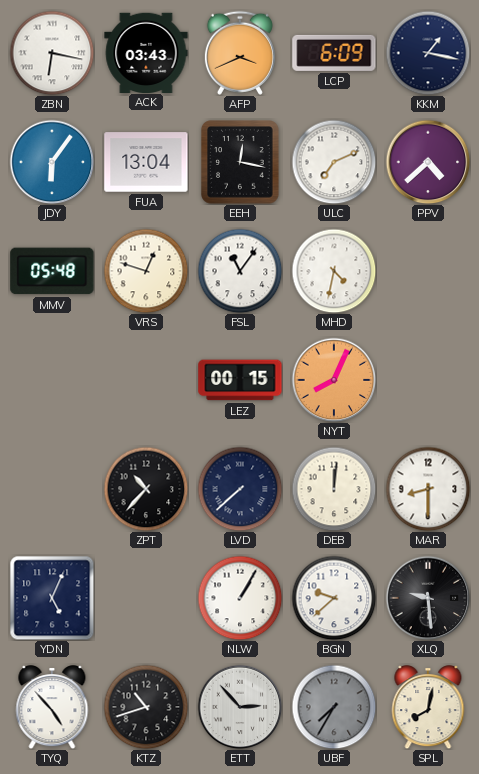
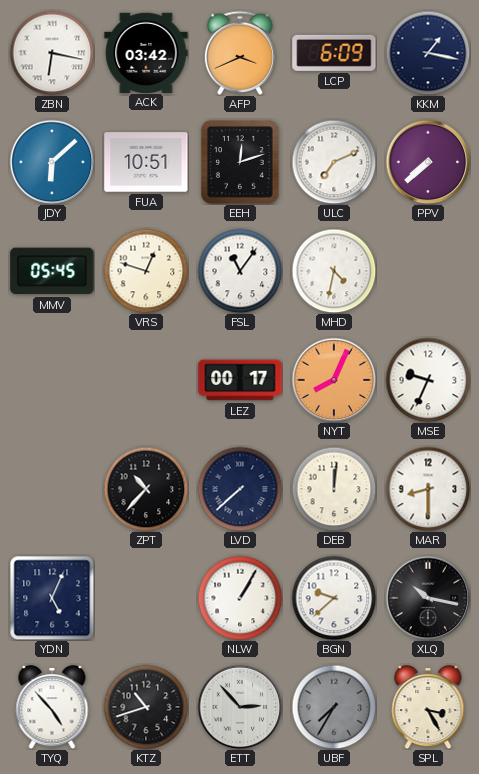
ACK: 03:43 -> 03:42 (146, 52)
JDY: 6:06 -> 6:08 (52, 162)
FUA: 13:04 -> 10:51 (146, 162)
EEH: 12:17 -> 12:12 (240, 162)
PPV: 4:38 -> 7:38 (428, 162)
MMV: 05:48 -> 05:45 (52, 271)
LEZ: 00:15 -> 00:17 (240, 380)
MSE: none -> 9:34 (428, 380)
XLQ: 9:29 -> 10:17 (428, 598)
SPL: 8:02 -> 3:25 (428, 707)
